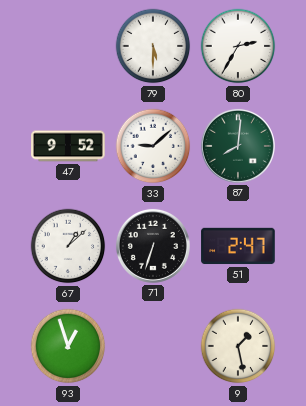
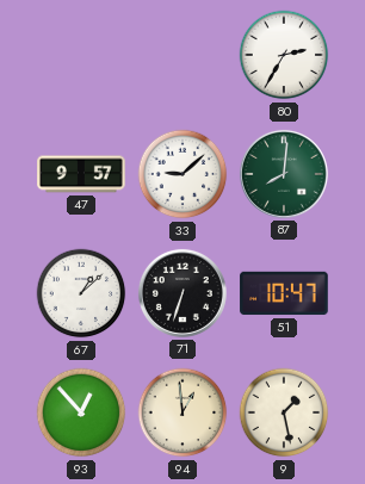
79: 5:30 -> none (153, 46)
47: 9:52 -> 9:57 (81, 174)
51: 2:47 -> 10:47 (284, 293)
93: 12:57 -> 12:53 (81, 412)
94: none -> 12:59 (182, 412)
